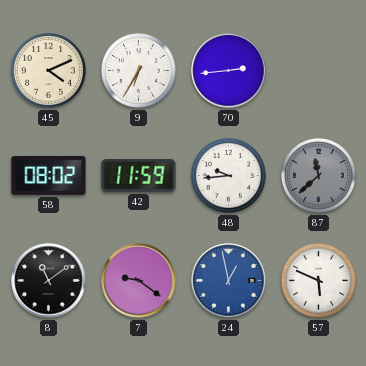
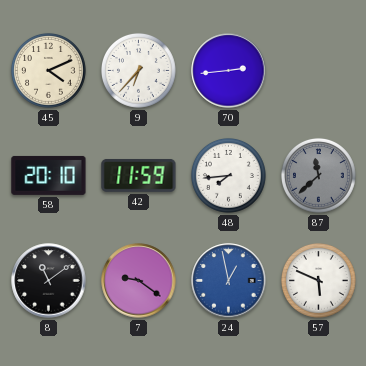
9: 6:35 -> 6:37 (138, 70)
58: 08:02 -> 20:10 (49, 175)
48: 9:44 -> 7:44 (228, 175)
